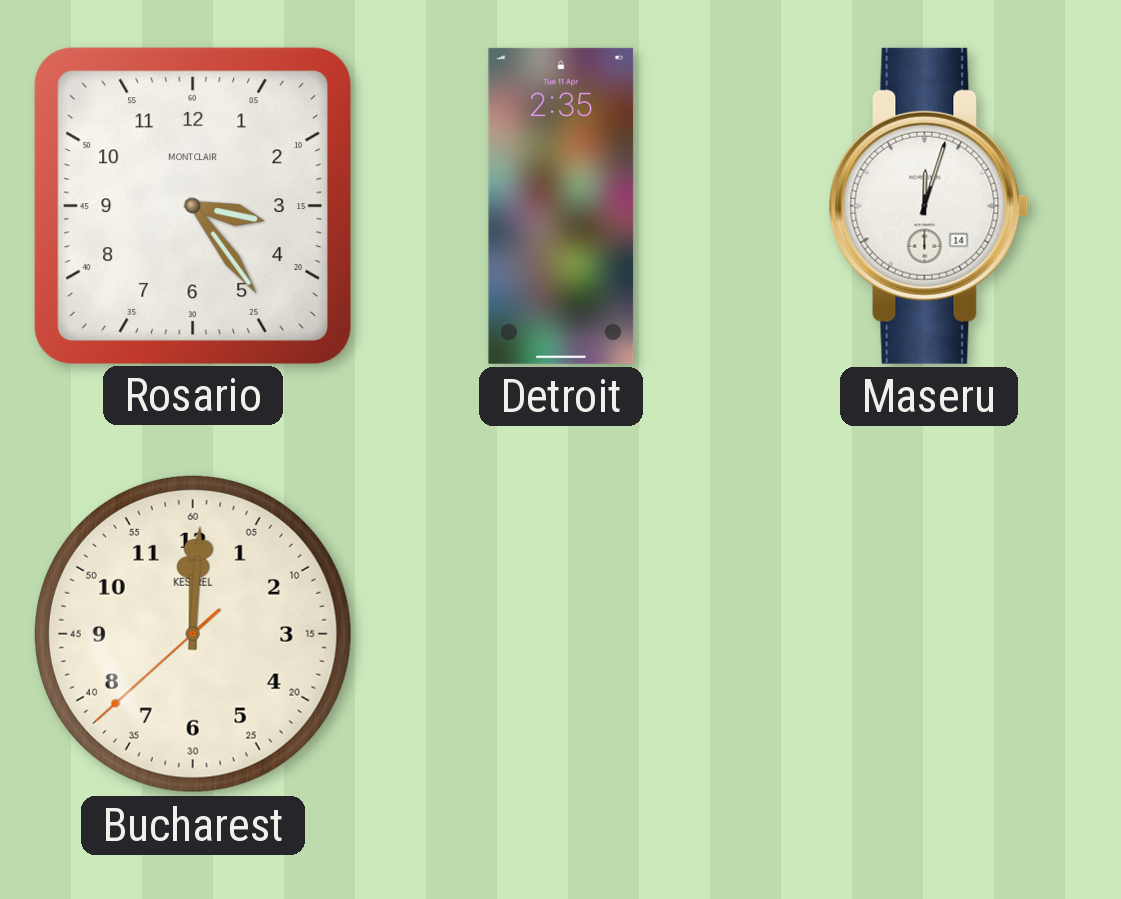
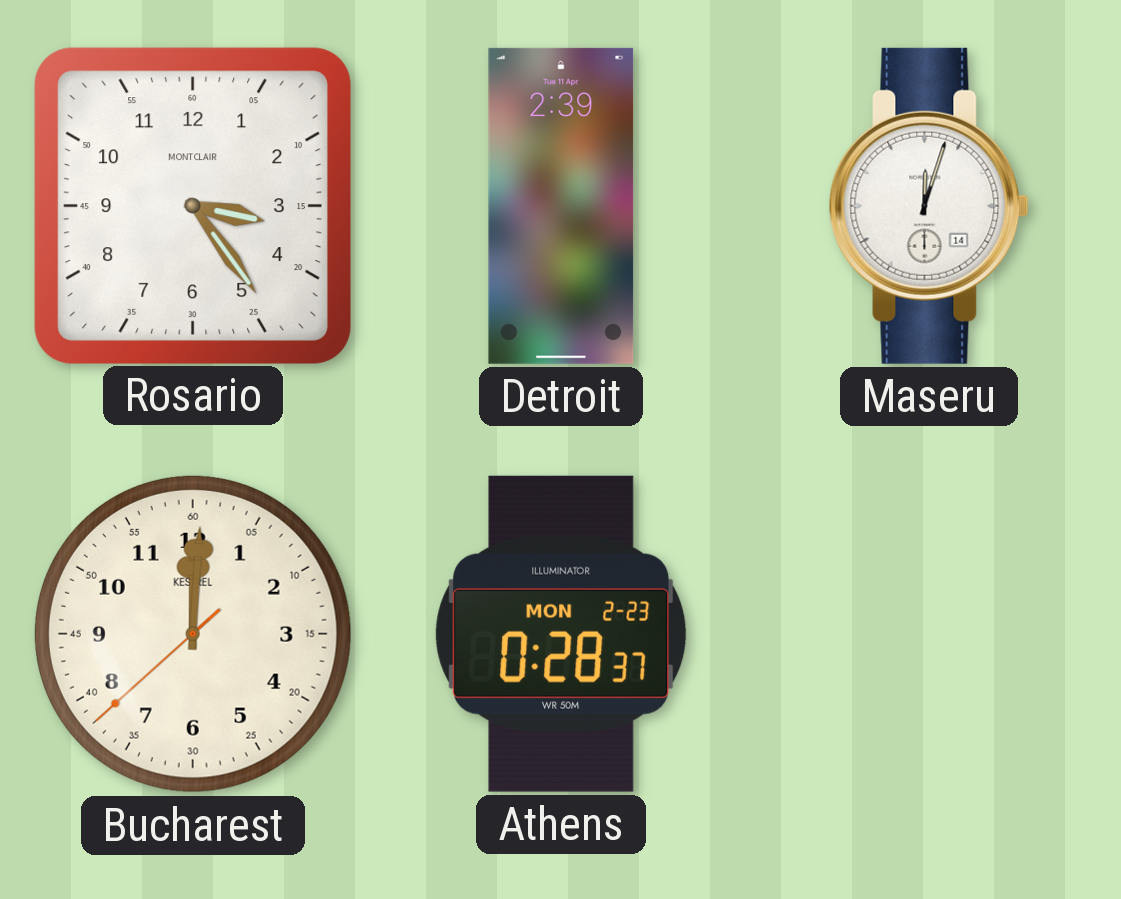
Detroit: 2:35 -> 2:39 (561, 206)
Athens: none -> 0:28 (561, 634)
